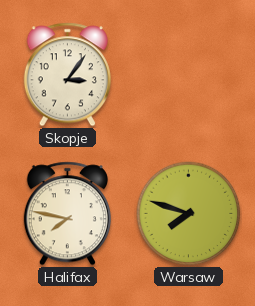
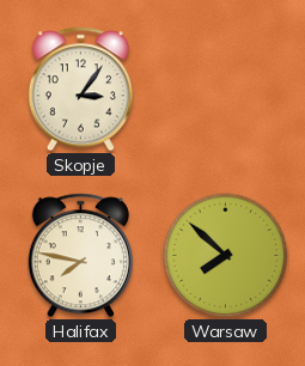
Warsaw: 7:48 -> 7:52 (226, 256)
